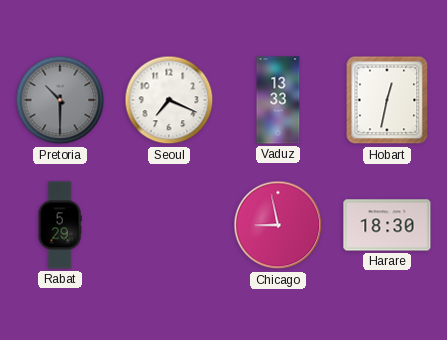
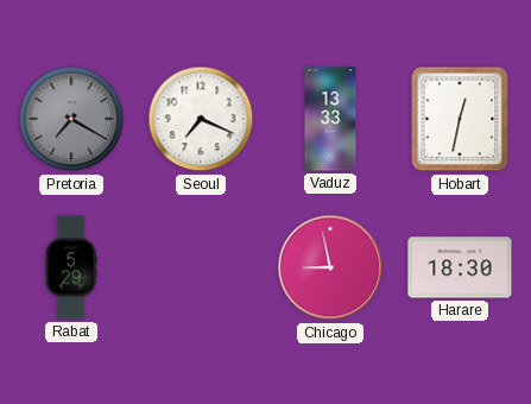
Pretoria: 10:30 -> 7:20 (71, 119)
